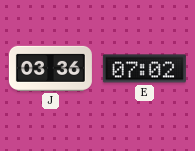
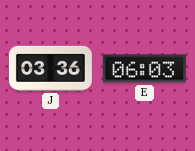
E: 07:02 -> 06:03 (144, 69)
